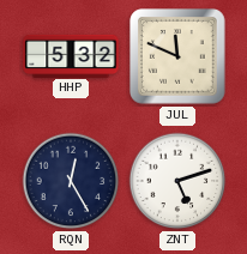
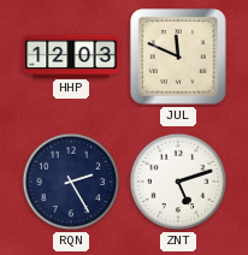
HHP: 5:32 -> 12:03 (71, 55)
RQN: 12:25 -> 2:25 (71, 182)
